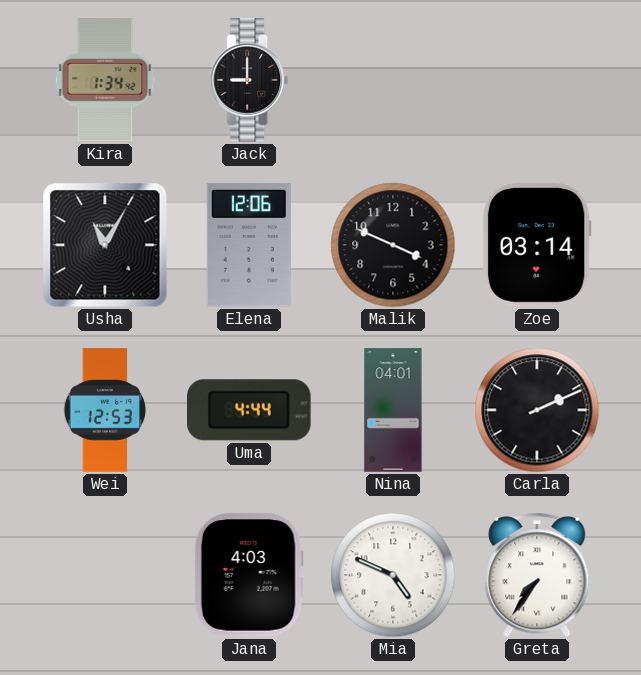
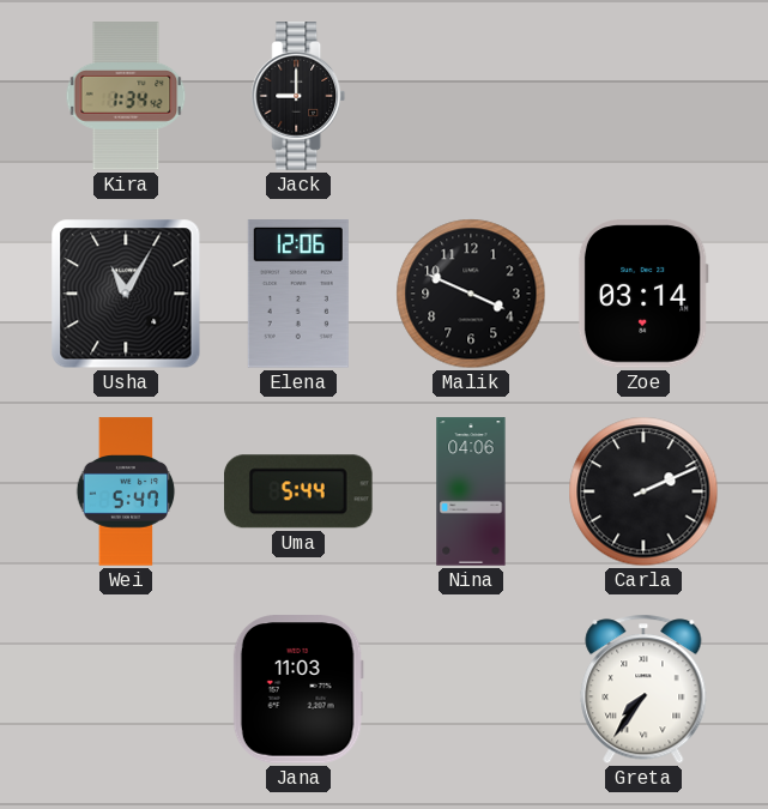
Wei: 12:53 -> 5:47 (126, 491)
Uma: 4:44 -> 5:44 (300, 491)
Nina: 04:01 -> 04:06 (471, 491)
Jana: 4:03 -> 11:03 (298, 689)
Mia: 4:49 -> none (393, 575)
